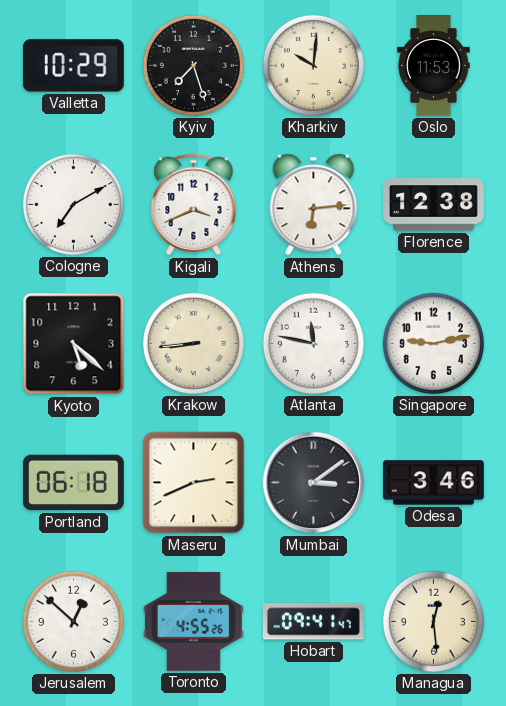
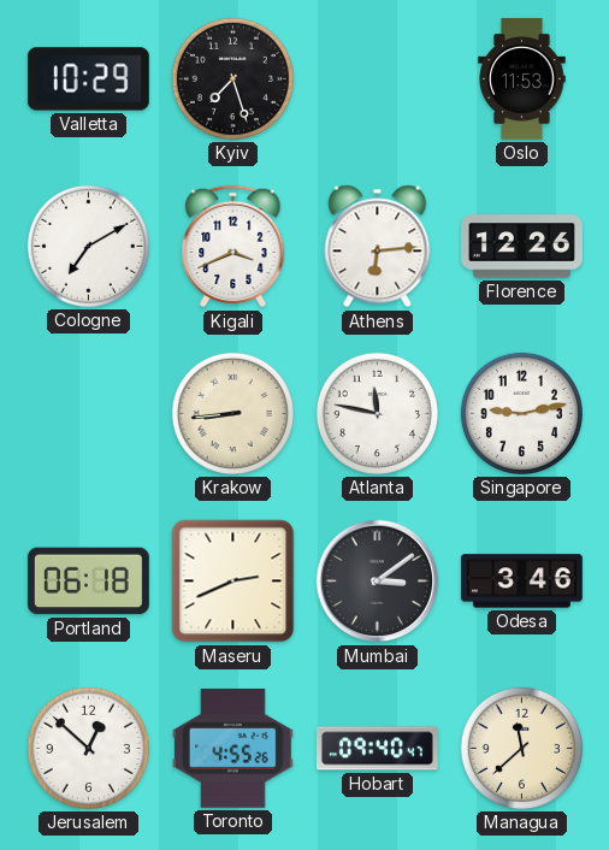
Kharkiv: 10:01 -> none (313, 65)
Florence: 12:38 -> 12:26 (522, 247)
Kyoto: 5:22 -> none (74, 344)
Hobart: 09:41 -> 09:40 (377, 749)
Managua: 12:29 -> 11:38 (521, 748)
